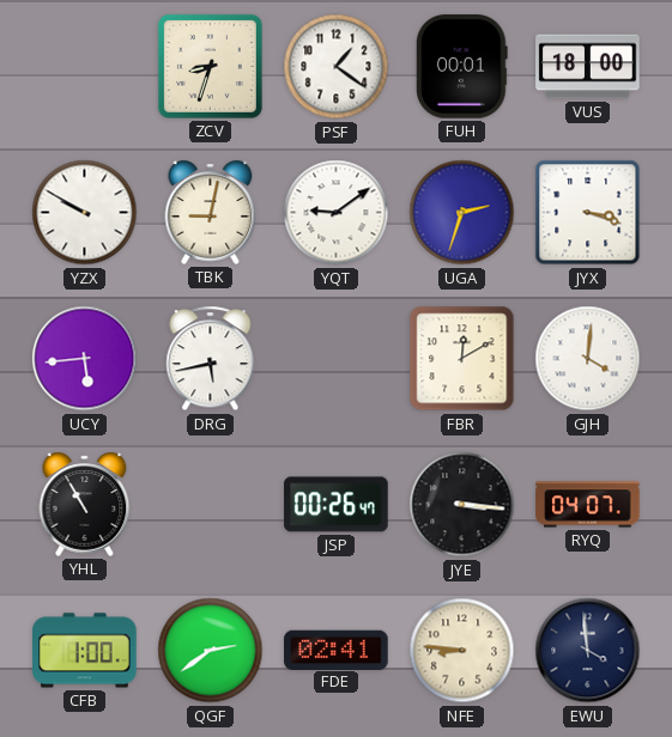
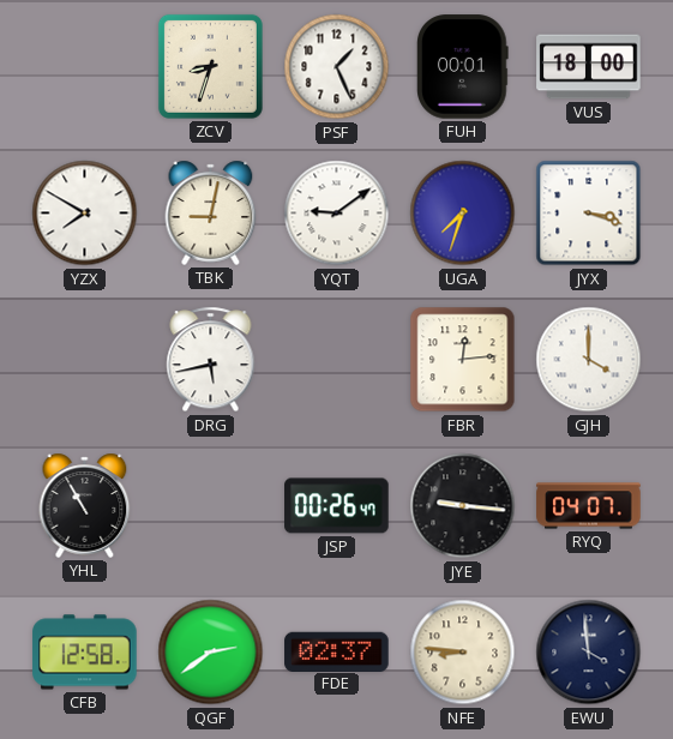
PSF: 1:21 -> 1:26 (337, 67)
YZX: 9:50 -> 7:50 (85, 214)
UGA: 2:33 -> 7:33 (463, 214)
UCY: 5:44 -> none (85, 359)
FBR: 12:10 -> 12:14 (463, 360)
GJH: 4:01 -> 4:00 (589, 360)
JYE: 3:16 -> 9:16 (463, 506)
CFB: 1:00 -> 12:58 (85, 653)
FDE: 02:41 -> 02:37 (337, 651)
